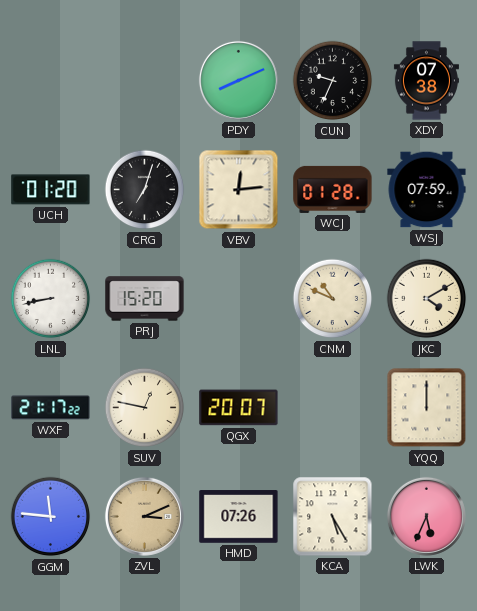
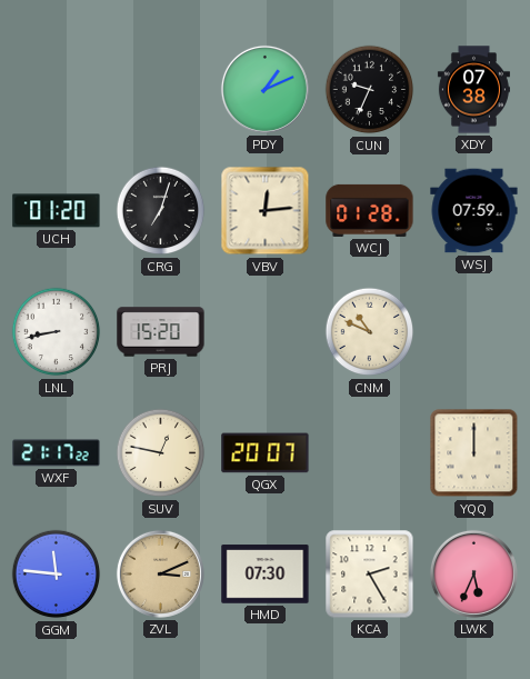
PDY: 8:11 -> 1:11 (264, 89)
JKC: 4:10 -> none (427, 299)
HMD: 07:26 -> 07:30 (266, 575)
KCA: 5:25 -> 2:25 (370, 575)
